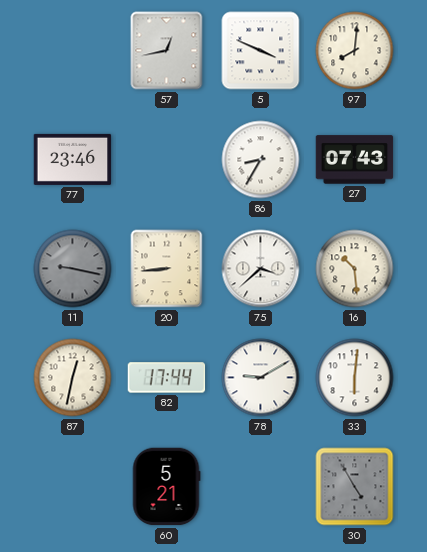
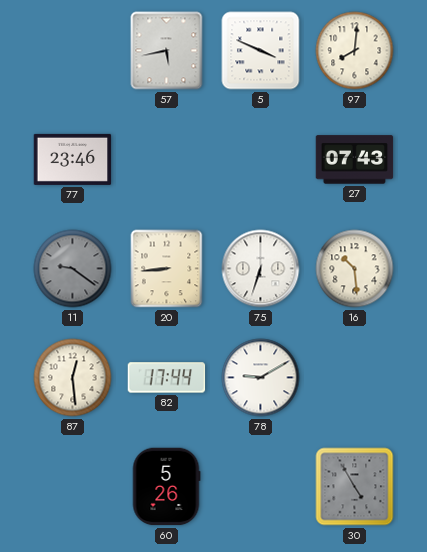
57: 12:43 -> 5:43 (167, 51)
86: 8:35 -> none (261, 160)
11: 9:17 -> 9:21 (73, 269)
75: 3:38 -> 6:33 (261, 269)
87: 12:32 -> 12:29 (73, 378)
33: 6:01 -> none (355, 378)
60: 5:21 -> 5:26 (166, 487)
